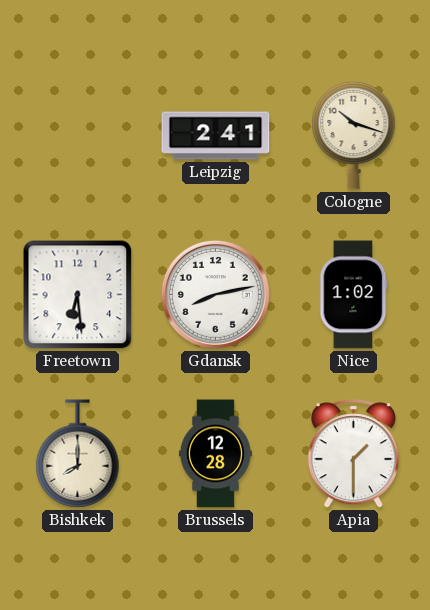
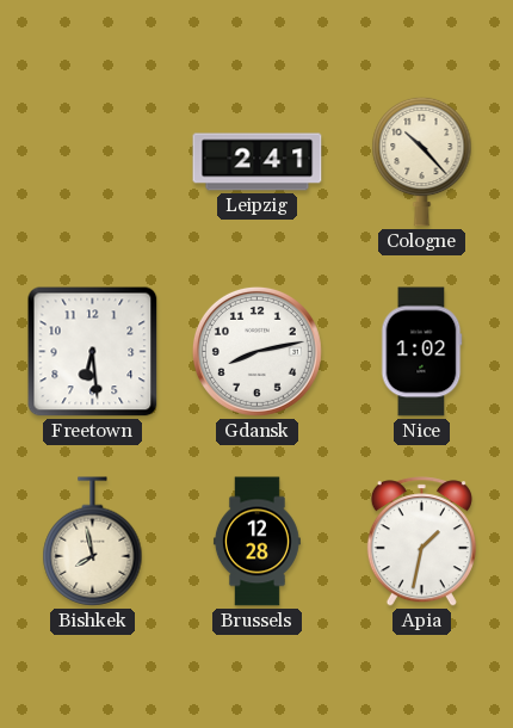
Cologne: 10:18 -> 10:23 (422, 161)
Bishkek: 8:00 -> 7:58 (93, 542)
Apia: 1:30 -> 1:32 (421, 542)
